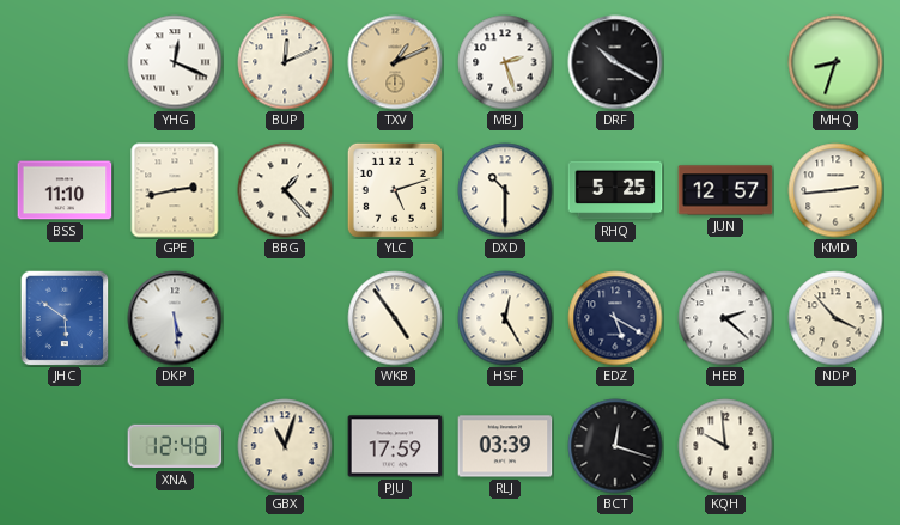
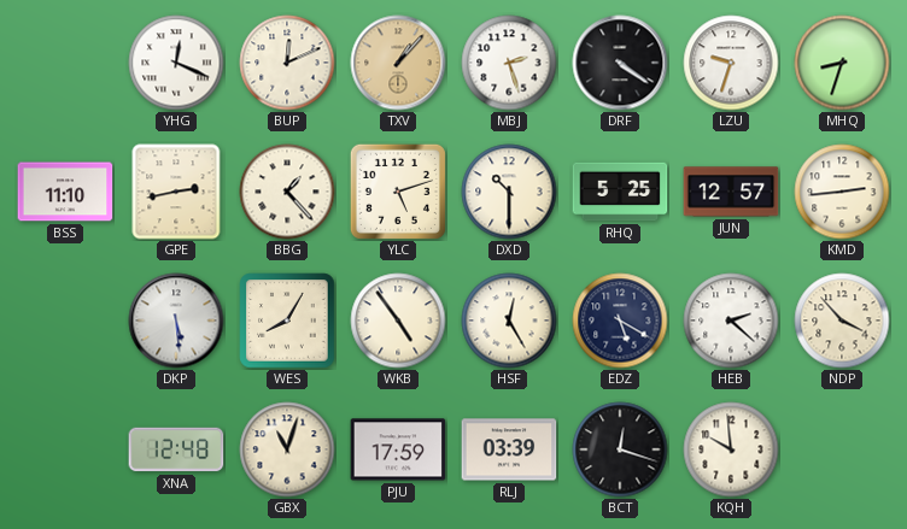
TXV: 1:11 -> 1:07 (398, 63)
DRF: 10:20 -> 4:21 (620, 63)
LZU: none -> 9:33 (731, 63)
JHC: 5:51 -> none (65, 318)
WES: none -> 8:05 (287, 321)
